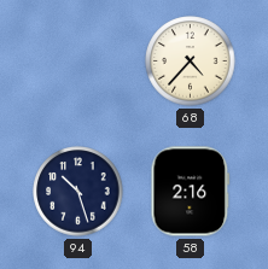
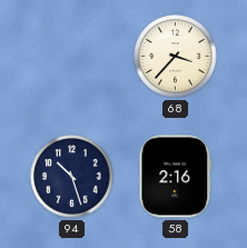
68: 4:37 -> 3:37 (176, 57)
